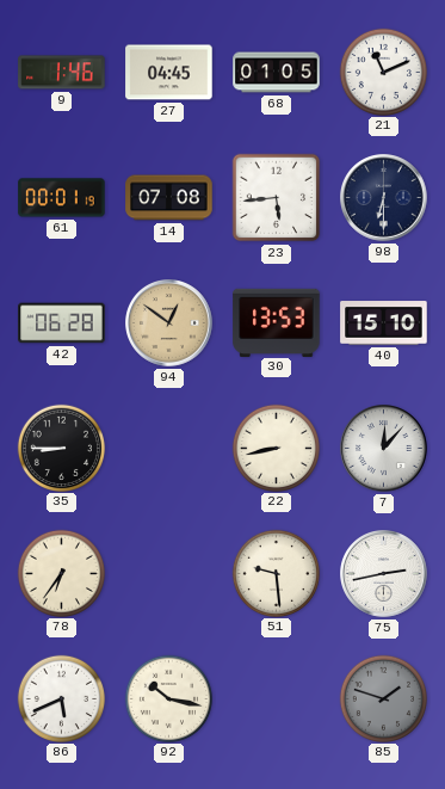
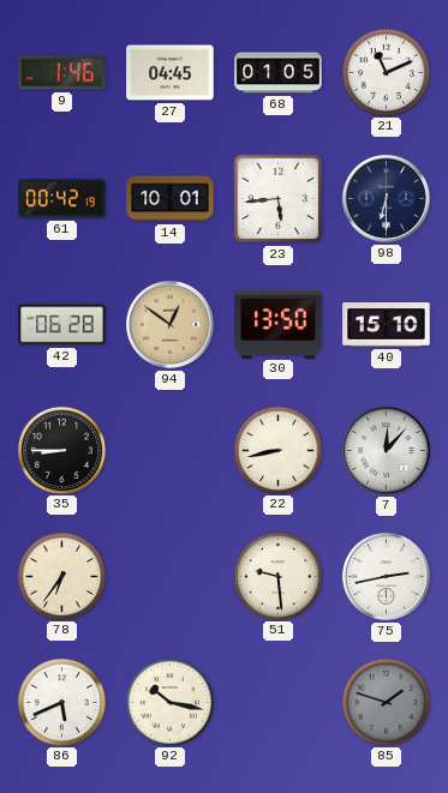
61: 00:01 -> 00:42 (62, 199)
14: 07:08 -> 10:01 (171, 199)
30: 13:53 -> 13:50 (279, 324)
